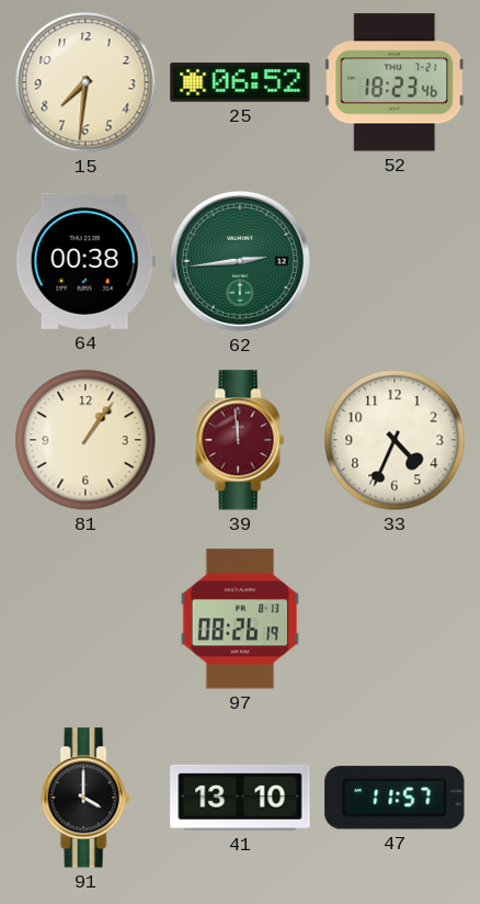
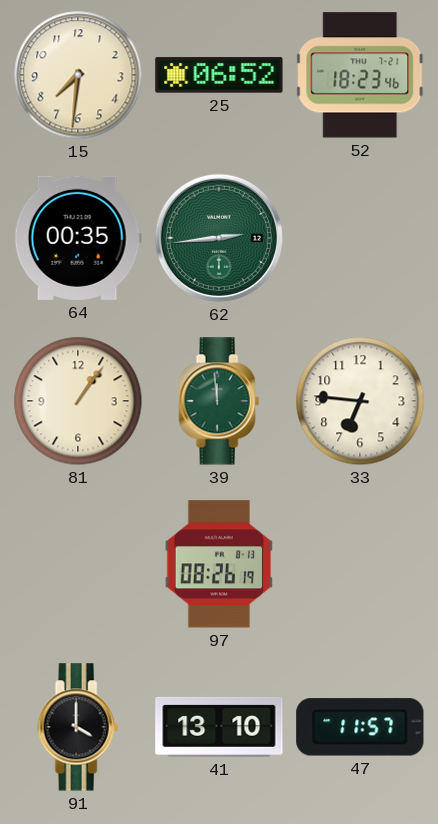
64: 00:38 -> 00:35 (78, 238)
39 dial: burgundy -> green (219, 401)
33: 4:34 -> 6:46 (360, 401)
